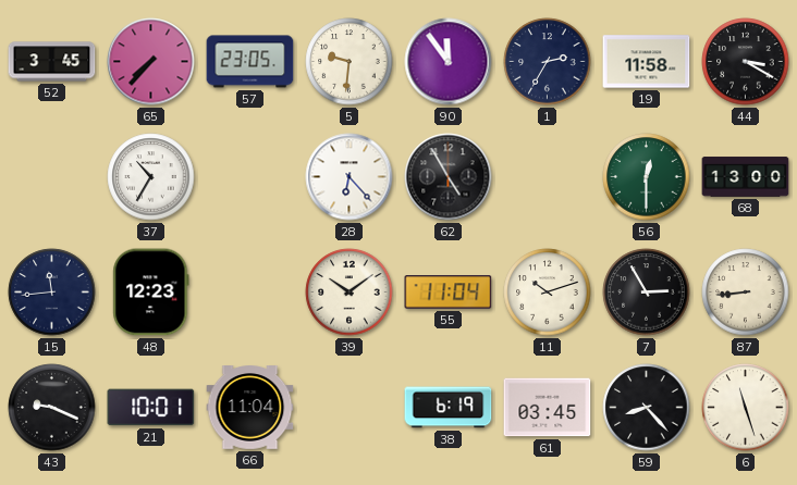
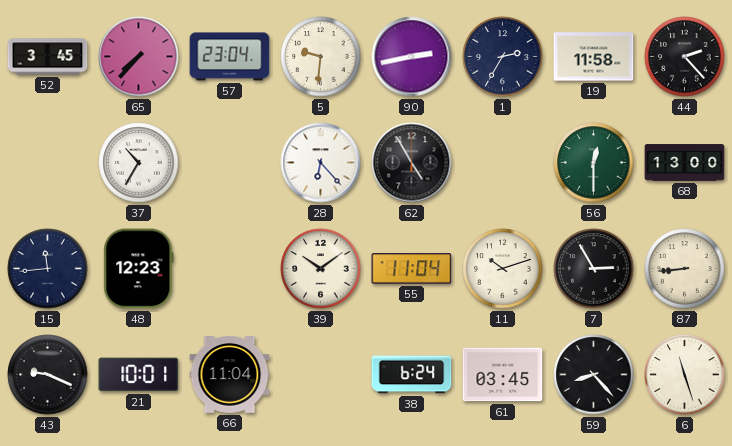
57: 23:05 -> 23:04 (230, 57)
90: 11:54 -> 2:43 (412, 57)
44: 3:20 -> 2:23 (685, 57)
38: 6:19 -> 6:24 (412, 375)
